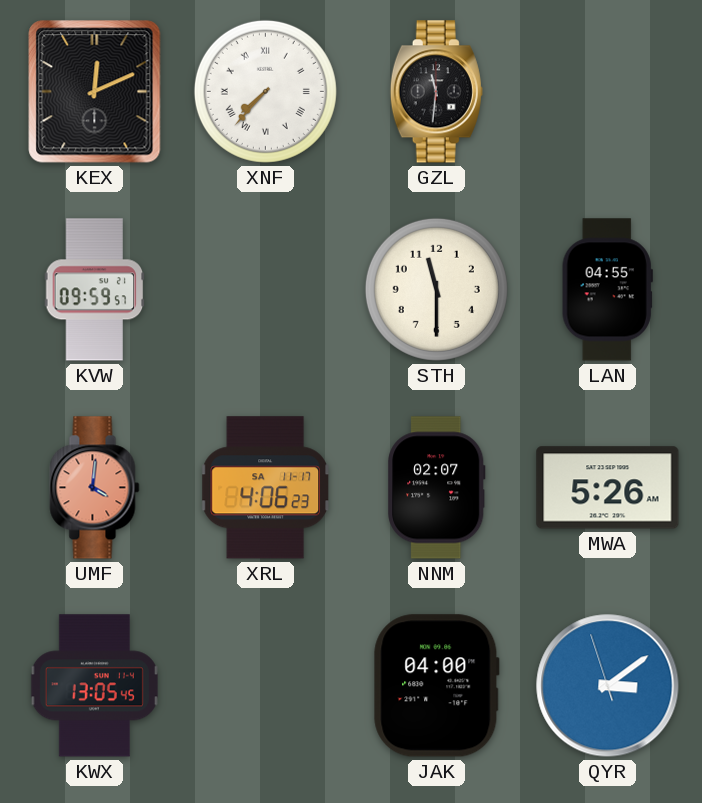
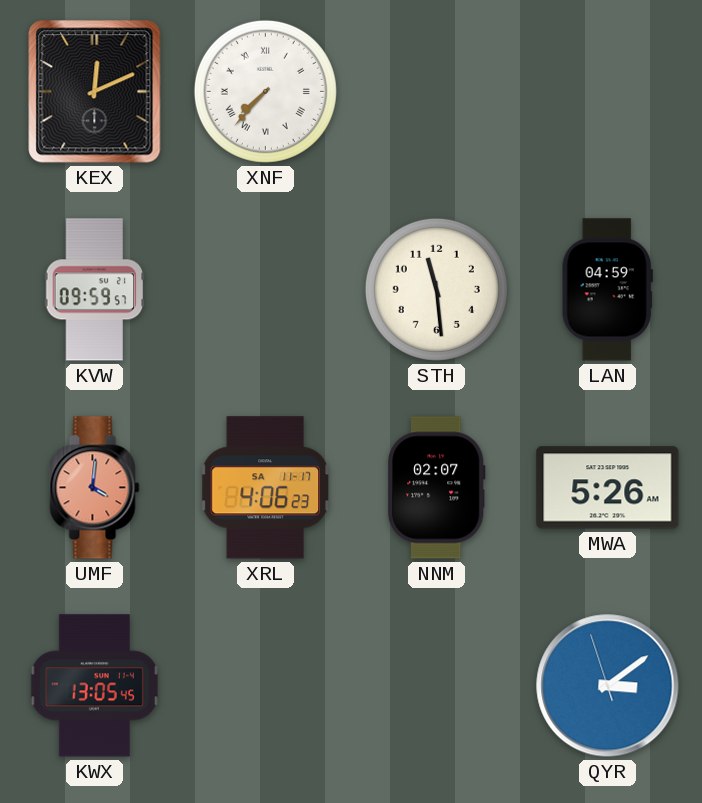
GZL: 11:31 -> none (436, 92)
STH: 11:30 -> 11:29 (436, 289)
LAN: 04:55 -> 04:59 (607, 290)
JAK: 04:00 -> none (437, 686)
